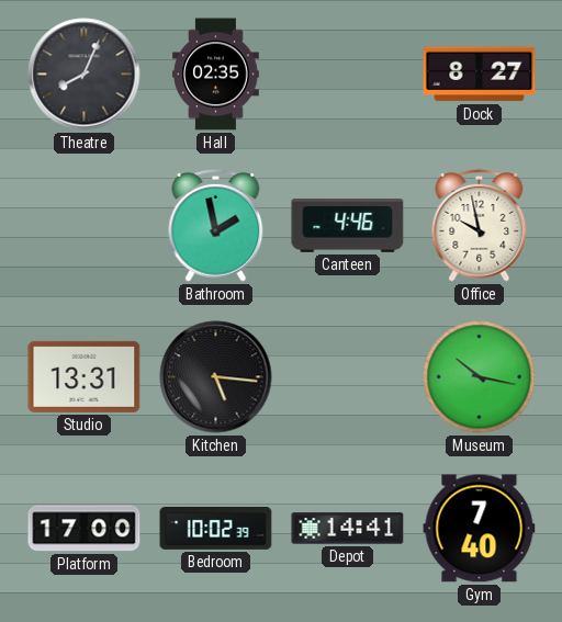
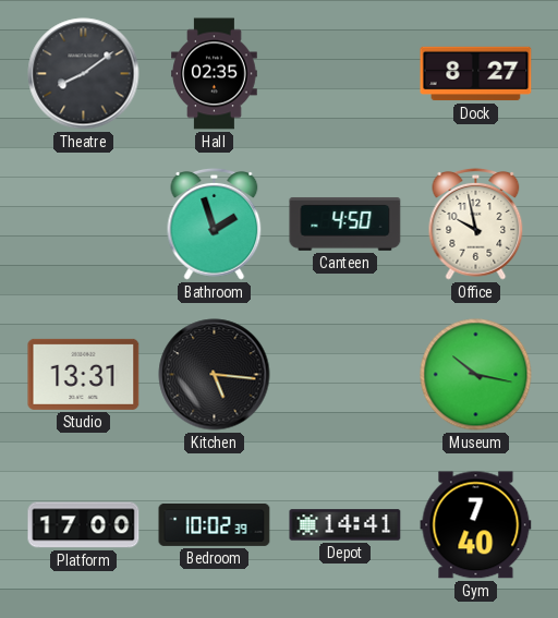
Theatre: 8:04 -> 8:09 (84, 74)
Bathroom: 1:58 -> 1:57 (215, 225)
Canteen: 4:46 -> 4:50 (345, 223)
